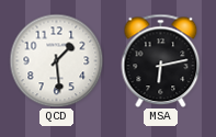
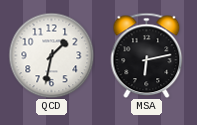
QCD: 1:29 -> 1:32 (51, 55)
